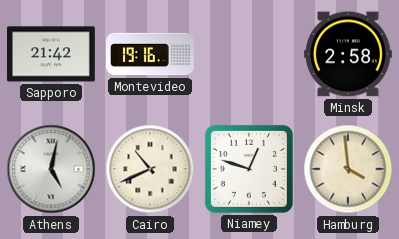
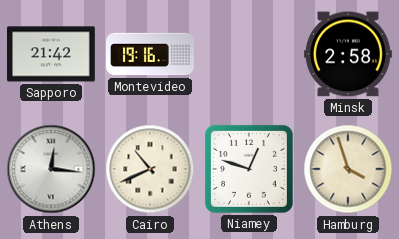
Athens: 5:02 -> 12:16 (51, 169)
Hamburg: 3:59 -> 3:57 (348, 169)
